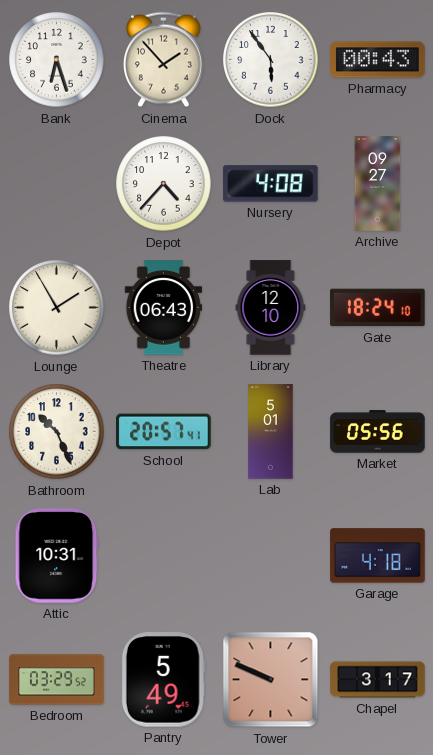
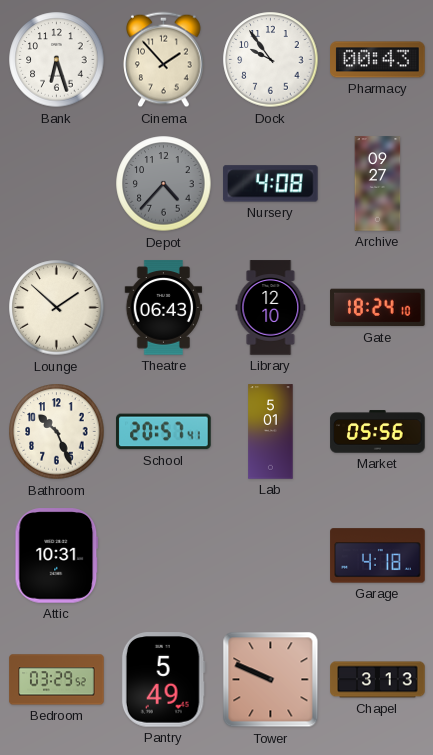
Dock: 5:54 -> 9:54 (271, 60)
Depot dial: white -> grey (164, 184)
Lounge: 1:55 -> 1:52 (57, 308)
Chapel: 3:17 -> 3:13 (378, 680)
